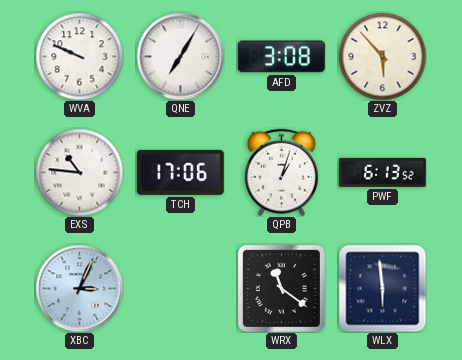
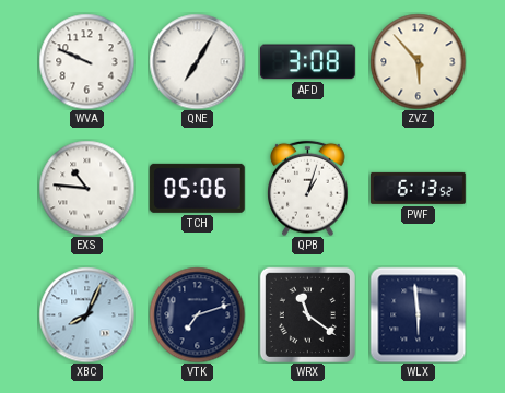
TCH: 17:06 -> 05:06 (197, 188)
XBC: 3:04 -> 8:04 (86, 314)
VTK: none -> 7:12 (197, 314)
